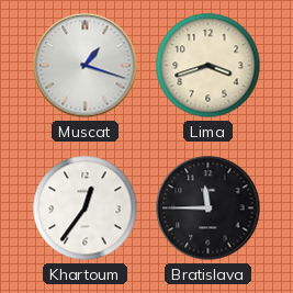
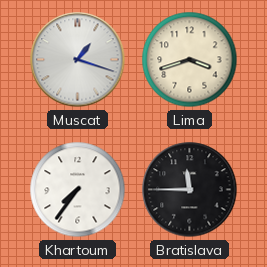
Khartoum: 12:36 -> 7:36 (78, 190)
